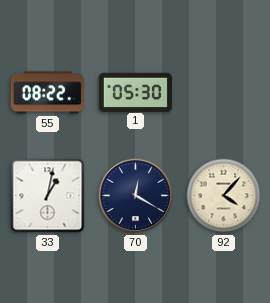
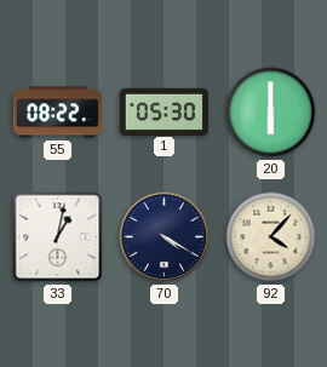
20: none -> 6:00 (271, 113)
70: 12:20 -> 4:20 (165, 237)
